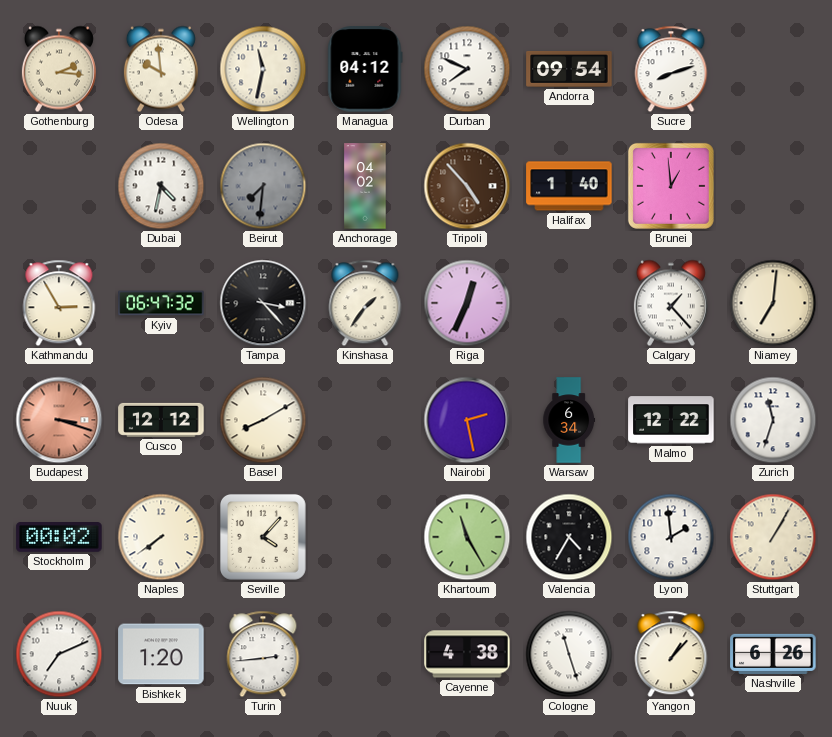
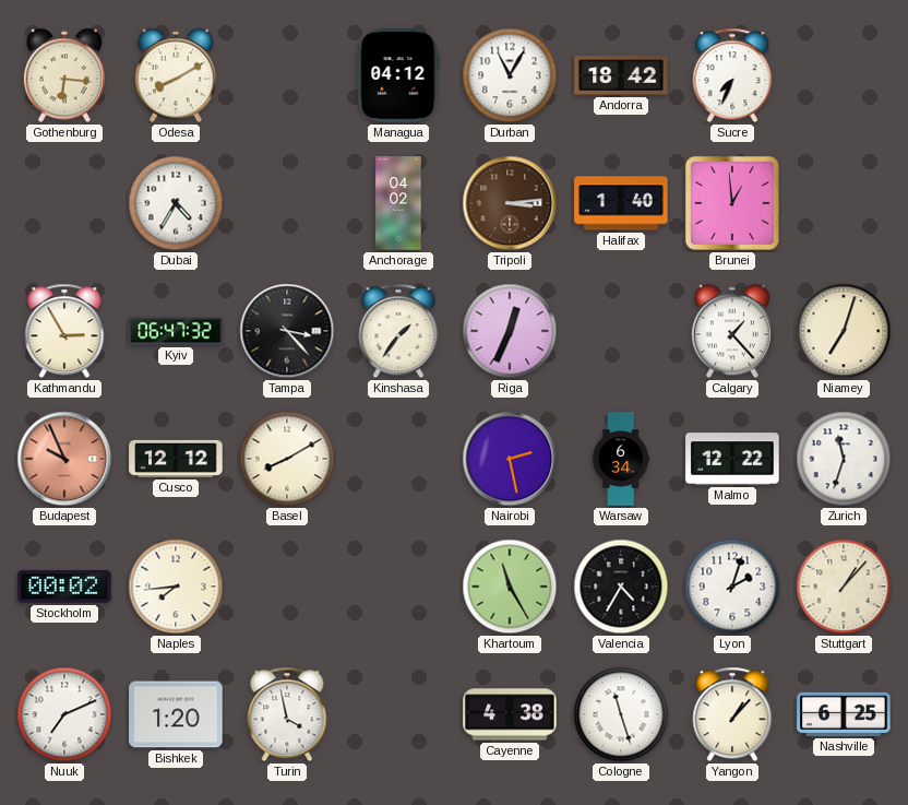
Gothenburg: 2:16 -> 6:16 (64, 75)
Odesa: 9:59 -> 8:10 (176, 75)
Wellington: 11:32 -> none (263, 69)
Durban: 7:49 -> 11:05 (510, 75)
Andorra: 09:54 -> 18:42 (621, 75)
Sucre: 8:12 -> 7:34 (732, 75)
Dubai: 4:32 -> 4:35 (176, 203)
Beirut: 7:31 -> none (263, 186)
Tripoli: 4:53 -> 3:14 (510, 203)
Niamey: 7:01 -> 7:03 (844, 331)
Budapest: 3:18 -> 9:56 (64, 459)
Naples: 7:39 -> 7:44 (176, 587)
Seville: 4:07 -> none (263, 537)
Lyon: 1:59 -> 2:03 (732, 587)
Stuttgart: 1:05 -> 1:07 (844, 587)
Turin: 2:44 -> 3:58 (287, 714)
Nashville: 6:26 -> 6:25 (844, 714)
